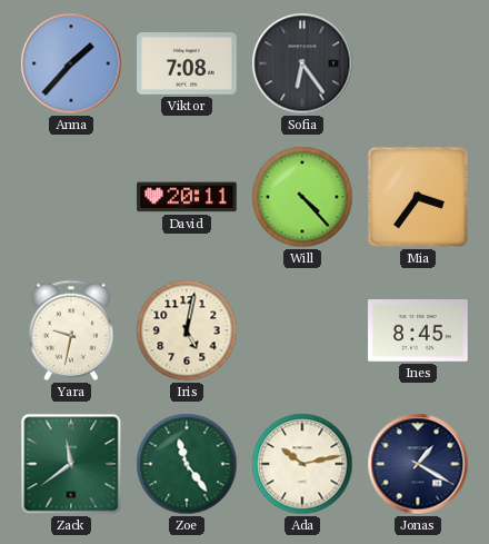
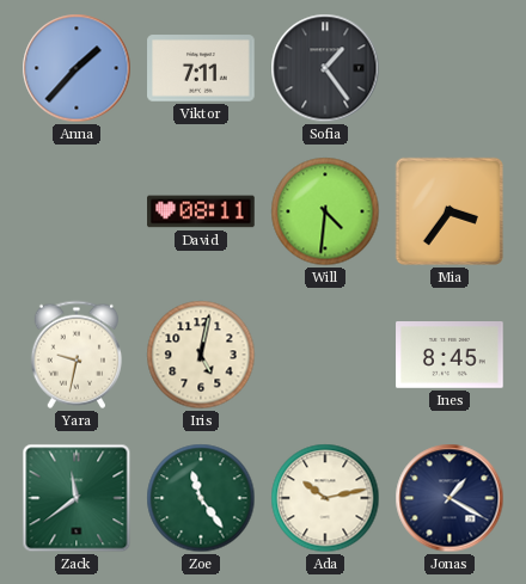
Viktor: 7:08 -> 7:11 (201, 68)
Sofia: 6:24 -> 1:24 (325, 68)
David: 20:11 -> 08:11 (201, 211)
Will: 4:23 -> 4:31 (325, 211)
